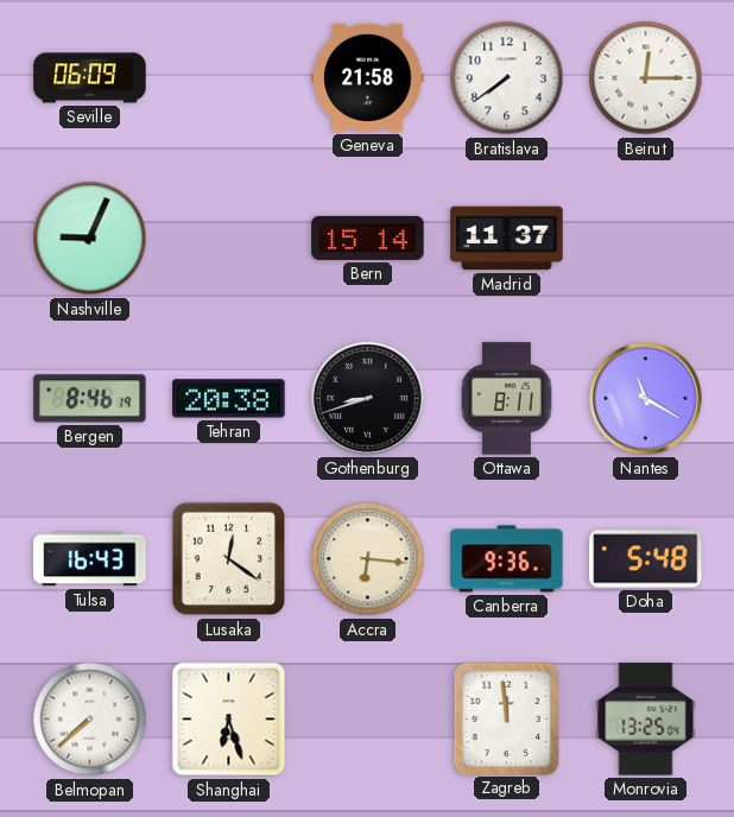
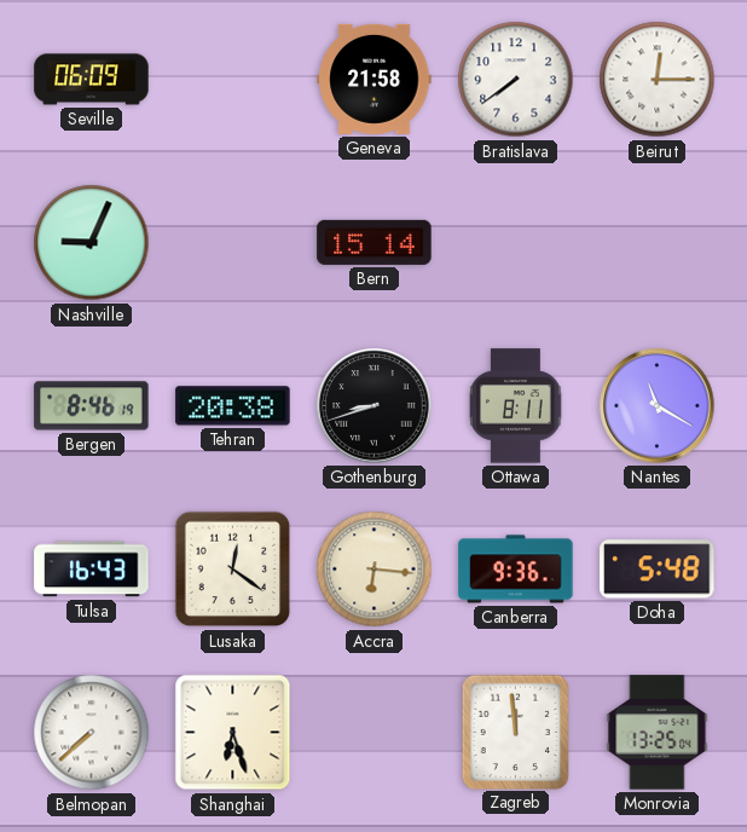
Madrid: 11:37 -> none (507, 239)
